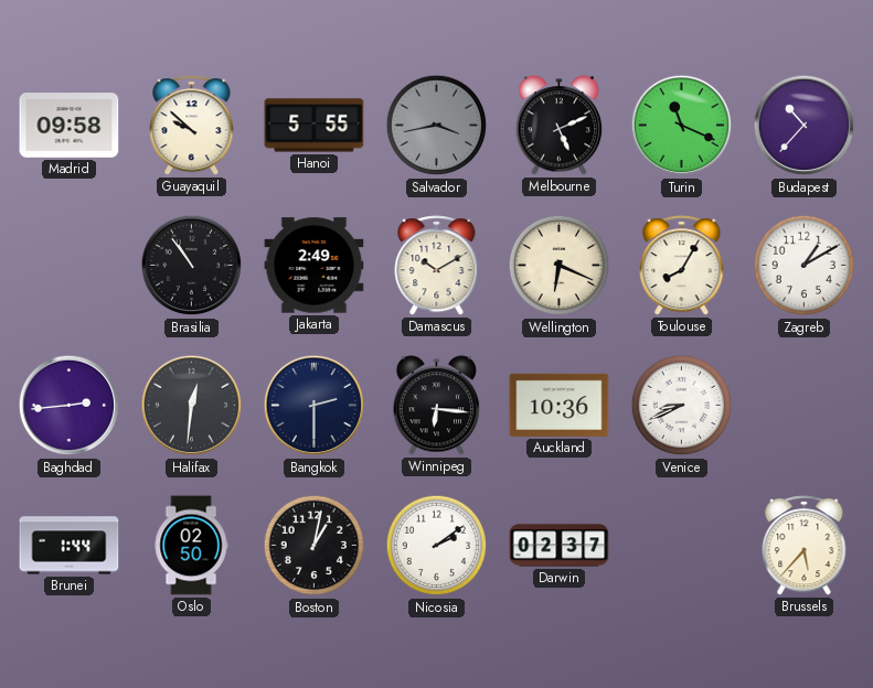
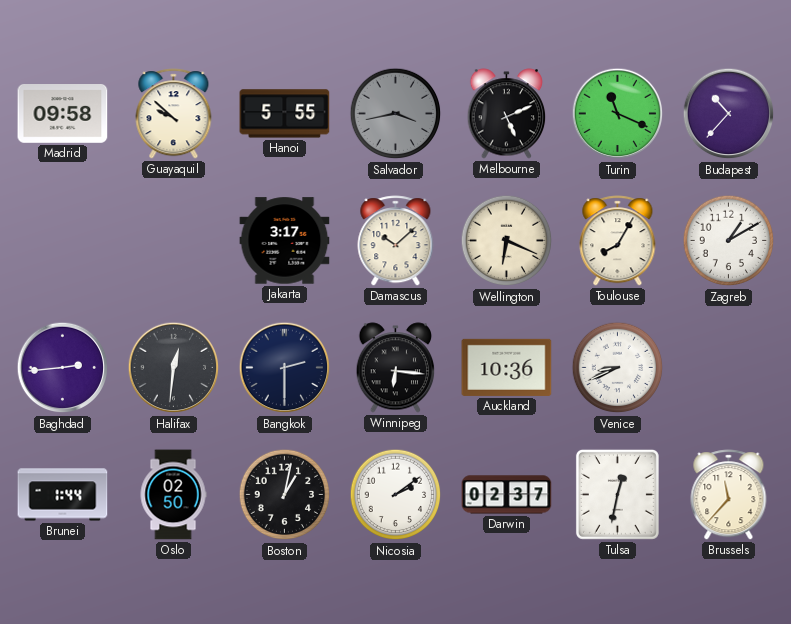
Brasilia: 10:54 -> none (192, 266)
Jakarta: 2:49 -> 3:17 (285, 241)
Damascus: 10:10 -> 10:08 (396, 241)
Tulsa: none -> 12:32 (617, 494)
Brussels: 5:37 -> 11:37 (729, 495)
